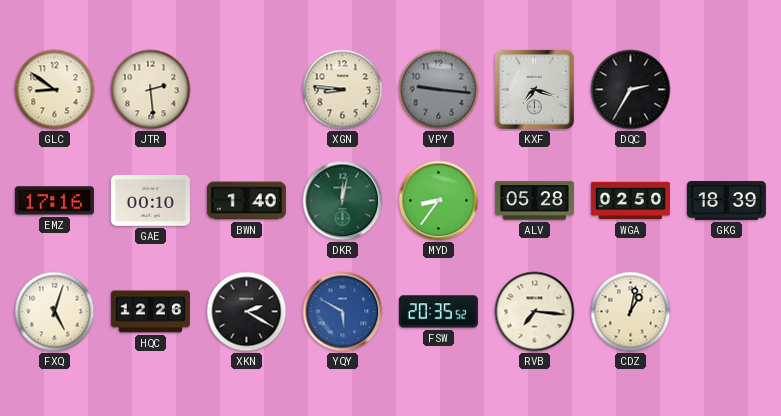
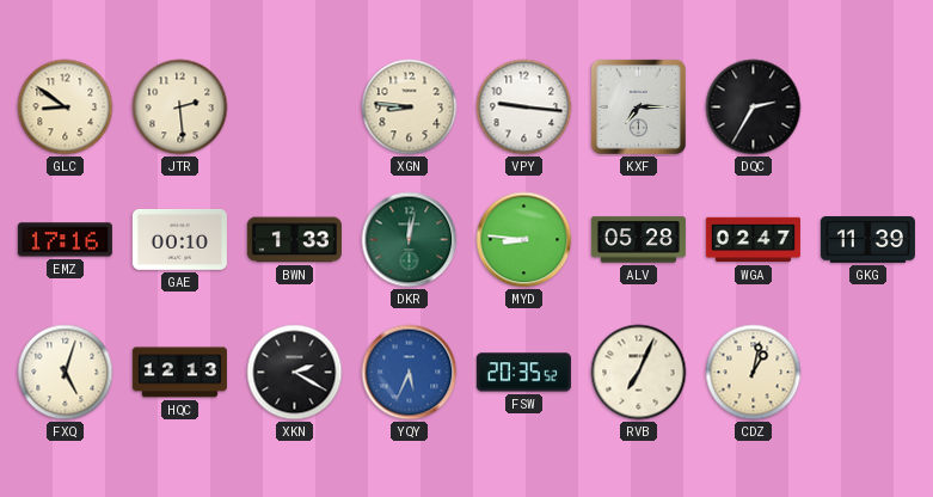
VPY dial: grey -> white (524, 108)
KXF: 7:18 -> 7:15 (638, 106)
BWN: 1:40 -> 1:33 (294, 240)
MYD: 8:36 -> 8:46 (524, 240)
WGA: 02:50 -> 02:47 (753, 240)
GKG: 18:39 -> 11:39 (867, 240)
HQC: 12:26 -> 12:13 (179, 373)
YQY: 5:50 -> 5:34 (410, 373)
RVB: 7:16 -> 7:04 (639, 373)
